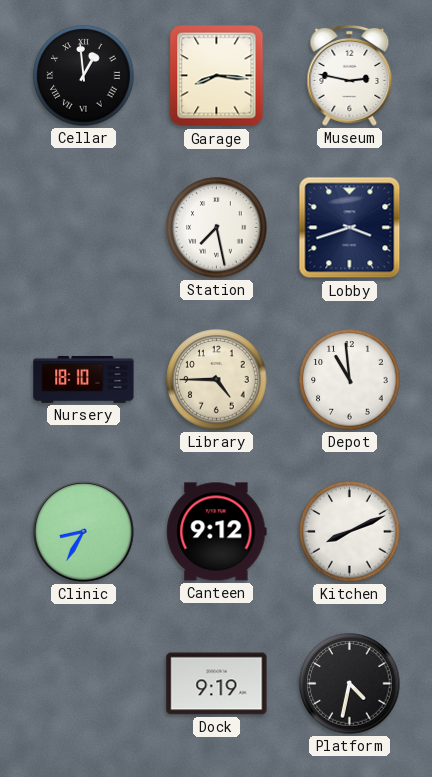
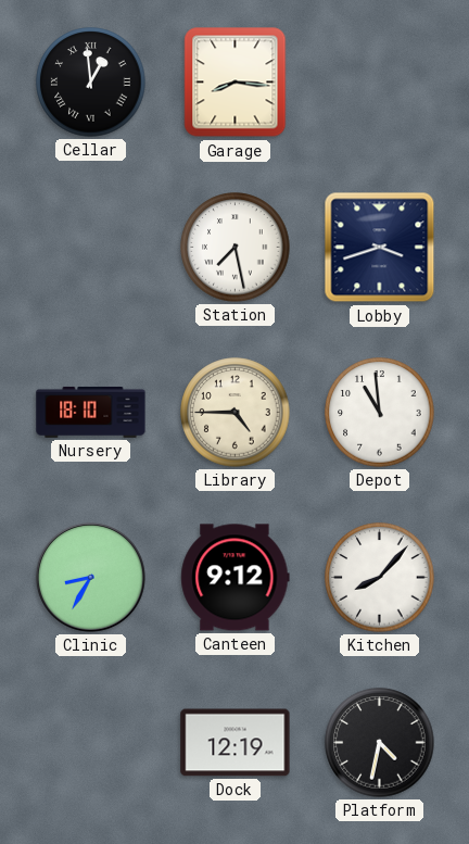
Museum: 2:47 -> none (350, 75)
Kitchen: 8:11 -> 8:07 (380, 578)
Dock: 9:19 -> 12:19 (236, 743)
